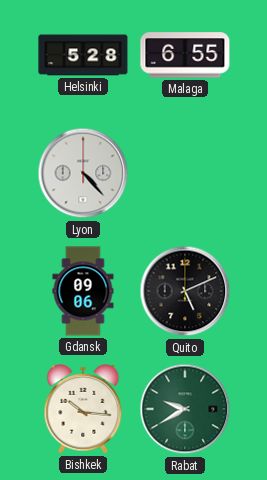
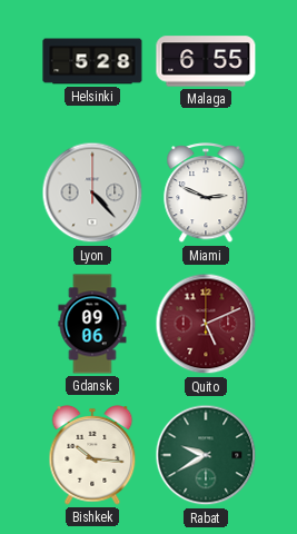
Miami: none -> 2:49 (206, 194)
Quito dial: black -> burgundy (206, 324)
